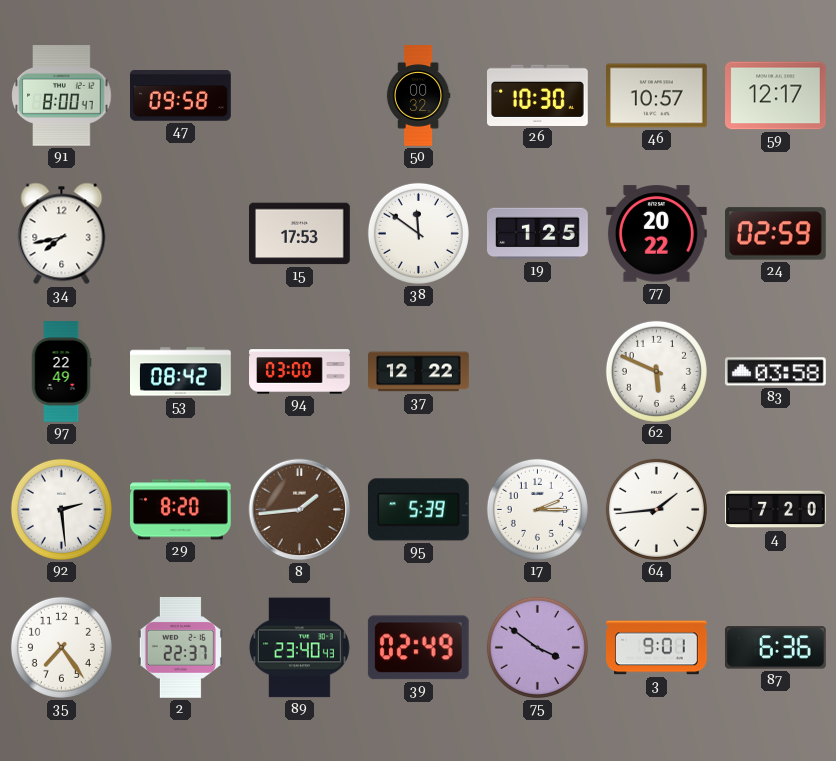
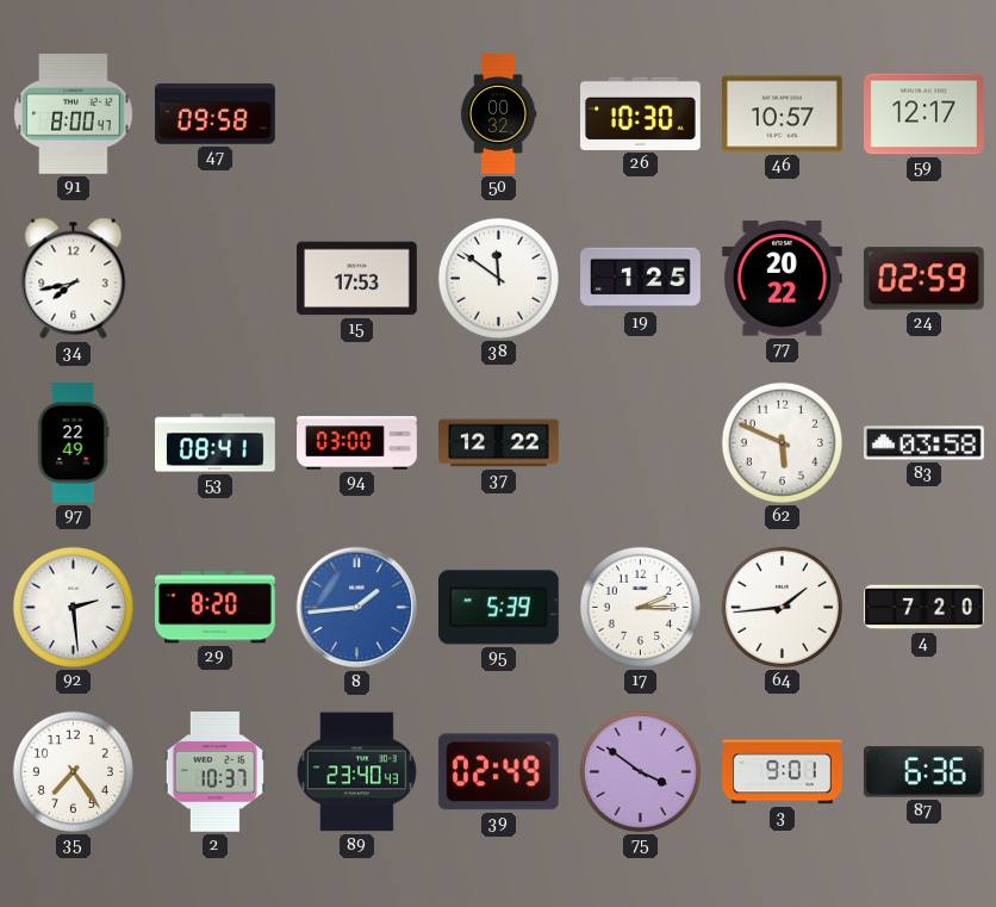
53: 08:42 -> 08:41 (216, 443)
8 dial: brown -> blue (357, 608)
2: 22:37 -> 10:37 (214, 771)
